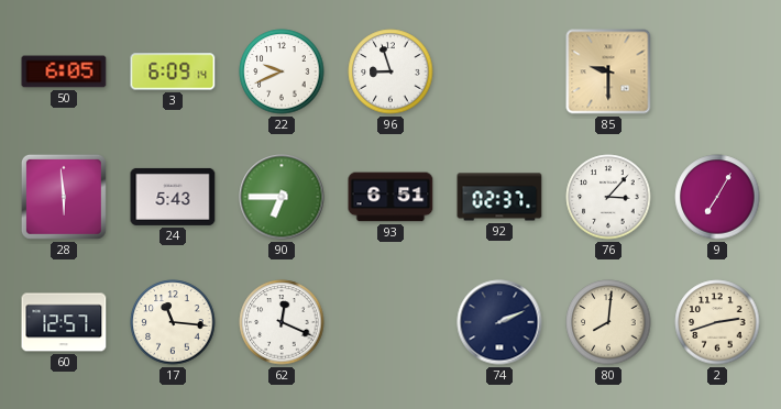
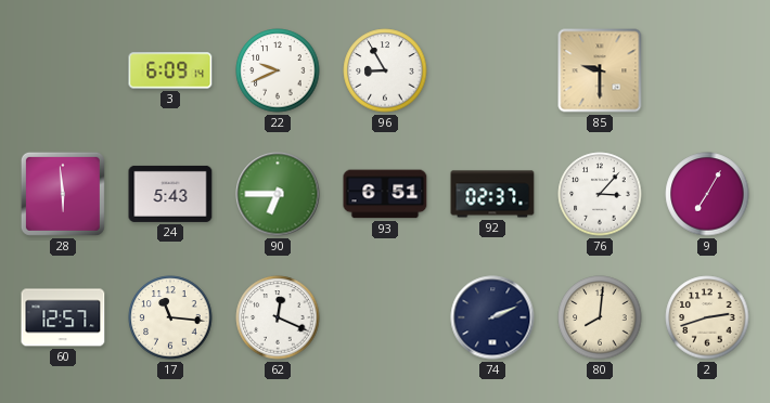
50: 6:05 -> none (64, 71)
96: 8:57 -> 8:55 (385, 70)
